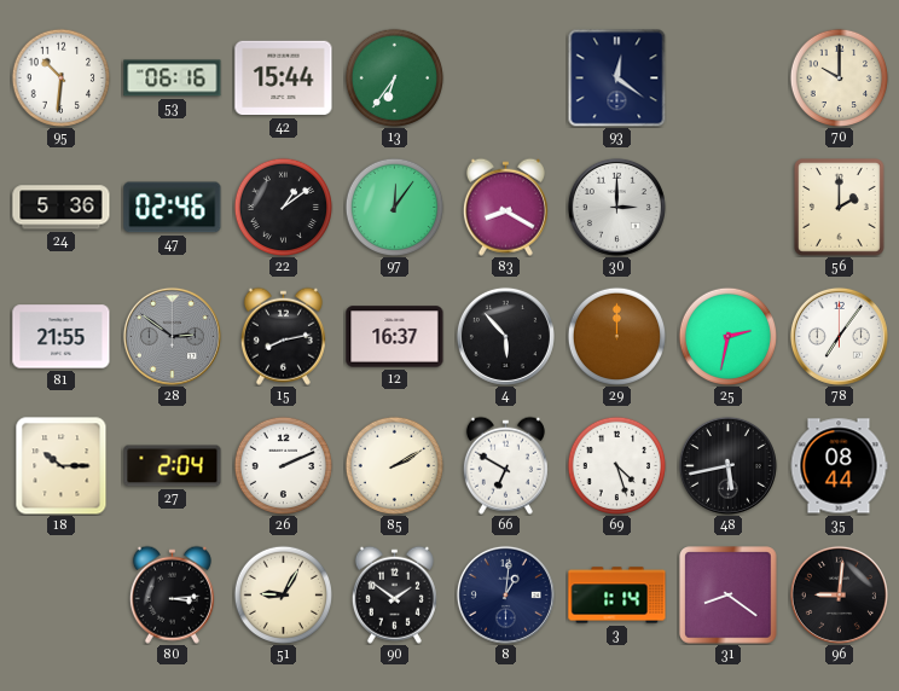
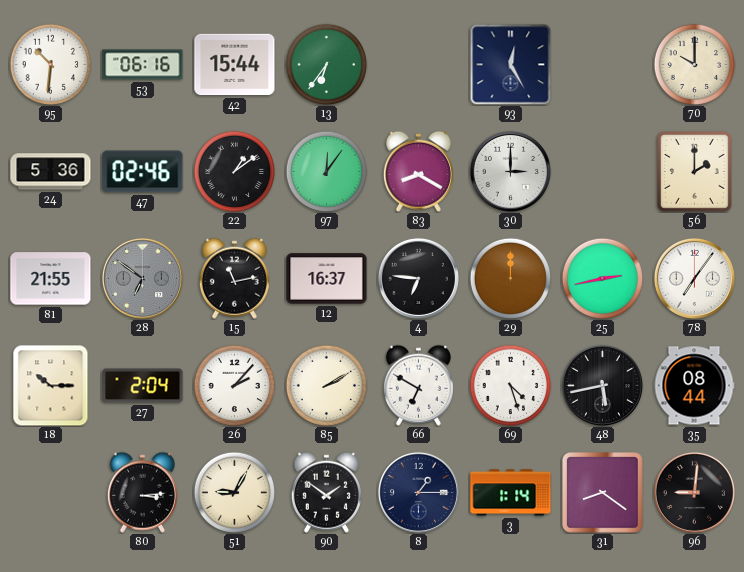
93: 12:21 -> 12:25 (510, 64)
28: 2:51 -> 6:51 (142, 278)
15: 8:13 -> 11:13 (234, 278)
4: 5:53 -> 6:46 (418, 278)
25: 2:32 -> 2:43 (602, 278)
26: 2:11 -> 2:07 (234, 385)
8: 1:01 -> 1:15 (418, 492)
